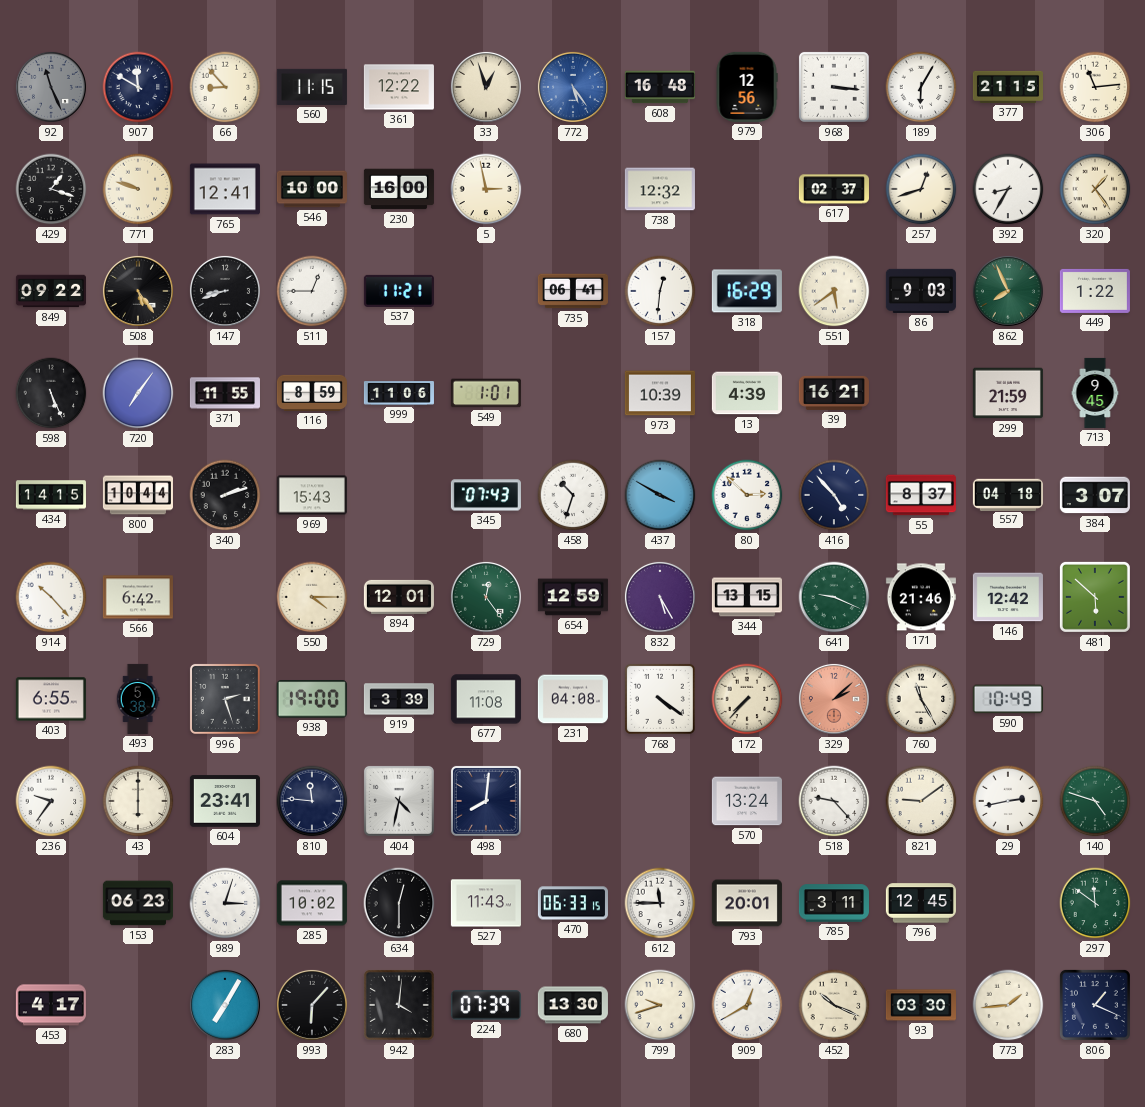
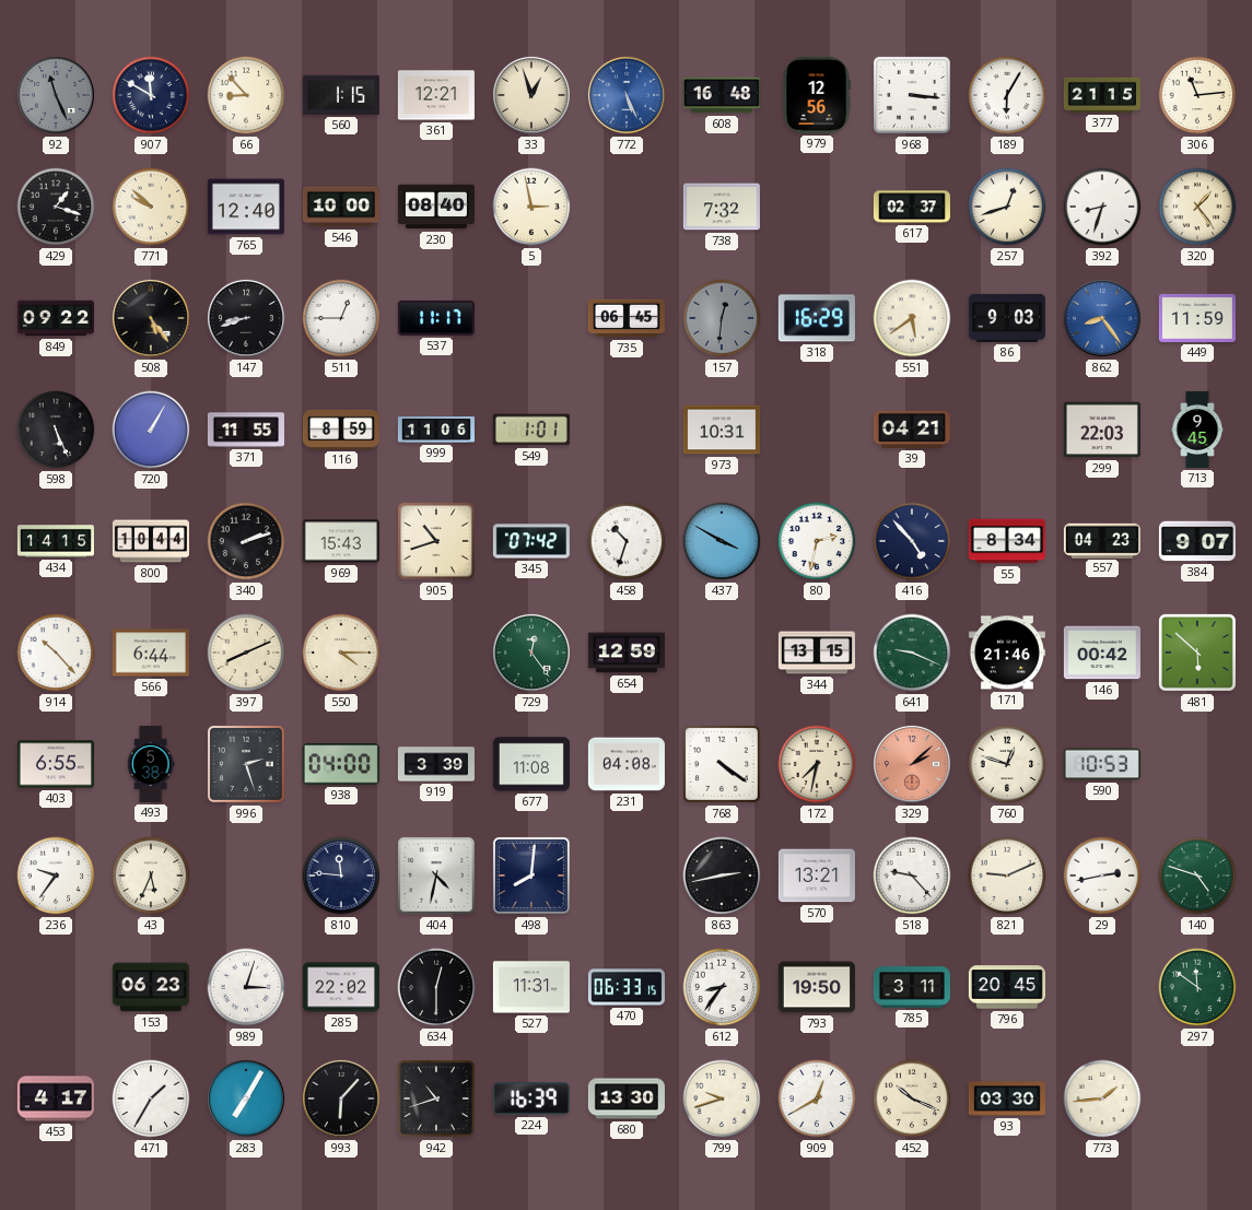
560: 11:15 -> 1:15 (341, 95)
361: 12:22 -> 12:21 (436, 95)
772: 5:24 -> 5:26 (627, 95)
771: 9:48 -> 9:52 (151, 207)
765: 12:41 -> 12:40 (246, 207)
230: 16:00 -> 08:40 (436, 207)
738: 12:32 -> 7:32 (722, 207)
392: 8:35 -> 8:33 (1102, 207)
537: 11:21 -> 11:17 (436, 318)
735: 06:41 -> 06:45 (627, 318)
157 dial: white -> grey (722, 318)
862: 7:56 -> 8:24 (1102, 318)
862 dial: green -> blue (1102, 318)
449: 1:22 -> 11:59 (1197, 318)
720: 7:06 -> 1:05 (151, 430)
973: 10:39 -> 10:31 (722, 430)
13: 4:39 -> none (747, 393)
39: 16:21 -> 04:21 (912, 430)
299: 21:59 -> 22:03 (1102, 430)
905: none -> 10:42 (436, 541)
345: 07:43 -> 07:42 (531, 541)
80: 2:52 -> 2:32 (817, 541)
55: 8:37 -> 8:34 (1007, 541)
557: 04:18 -> 04:23 (1102, 540)
384: 3:07 -> 9:07 (1197, 541)
566: 6:42 -> 6:44 (151, 653)
397: none -> 8:11 (246, 653)
894: 12:01 -> none (399, 597)
832: 5:25 -> none (660, 597)
146: 12:42 -> 00:42 (1102, 653)
938: 19:00 -> 04:00 (341, 764)
172: 7:37 -> 7:32 (817, 764)
760: 11:25 -> 12:48 (1007, 764)
590: 10:49 -> 10:53 (1102, 764)
43: 6:00 -> 5:34 (151, 876)
604: 23:41 -> none (225, 801)
863: none -> 2:43 (722, 876)
570: 13:24 -> 13:21 (817, 876)
821: 9:09 -> 9:11 (1007, 876)
285: 10:02 -> 22:02 (341, 987)
527: 11:43 -> 11:31 (531, 987)
612: 11:45 -> 8:36 (722, 987)
793: 20:01 -> 19:50 (817, 987)
796: 12:45 -> 20:45 (1007, 987)
471: none -> 1:35 (151, 1099)
942: 4:01 -> 10:42 (436, 1099)
224: 07:39 -> 16:39 (531, 1099)
806: 1:19 -> none (1095, 1005)
